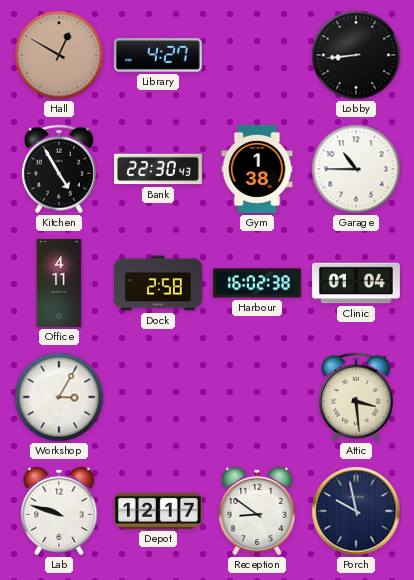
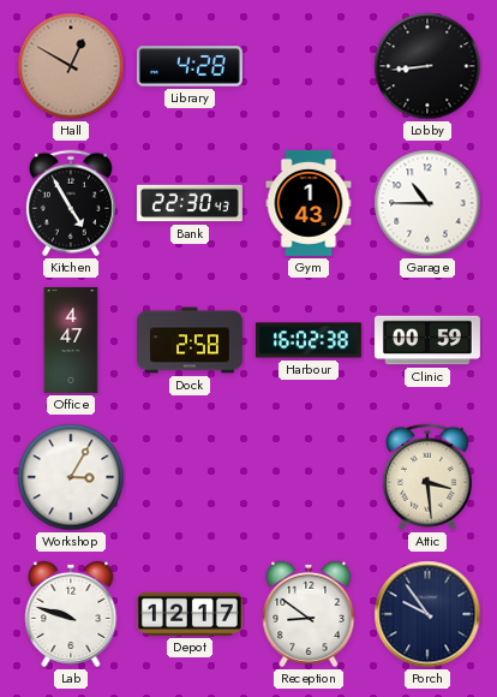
Library: 4:27 -> 4:28 (190, 66)
Gym: 1:38 -> 1:43 (309, 203)
Office: 4:11 -> 4:47 (71, 340)
Clinic: 01:04 -> 00:59 (427, 340)
Porch: 9:58 -> 9:54 (427, 614)
